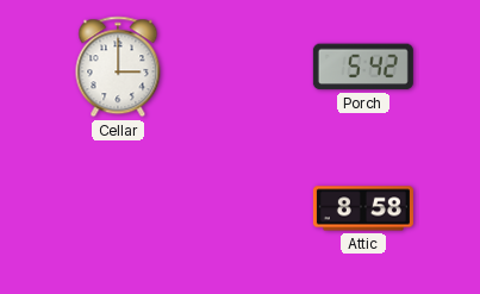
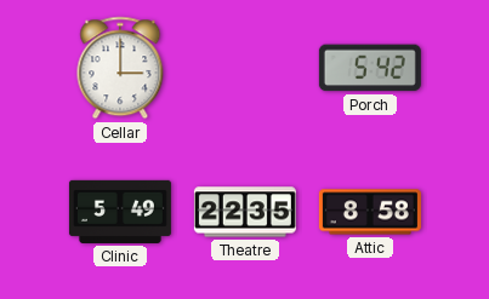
Clinic: none -> 5:49 (120, 212)
Theatre: none -> 22:35 (245, 212)
